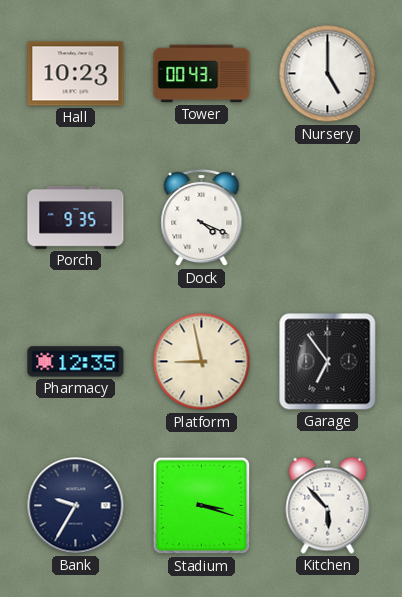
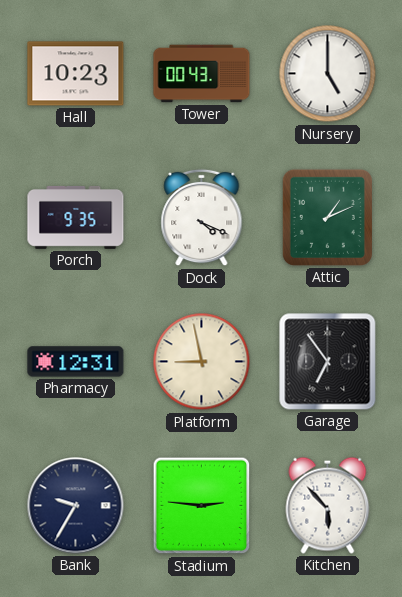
Attic: none -> 1:11 (327, 217)
Pharmacy: 12:35 -> 12:31 (76, 362)
Stadium: 3:18 -> 2:46 (202, 506)
